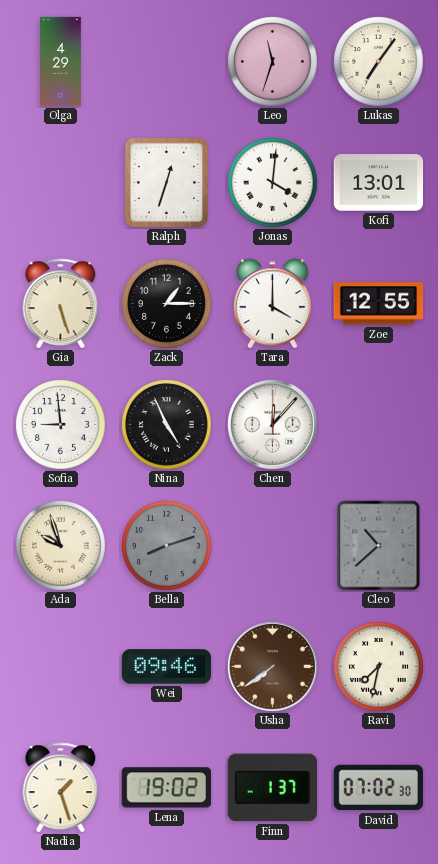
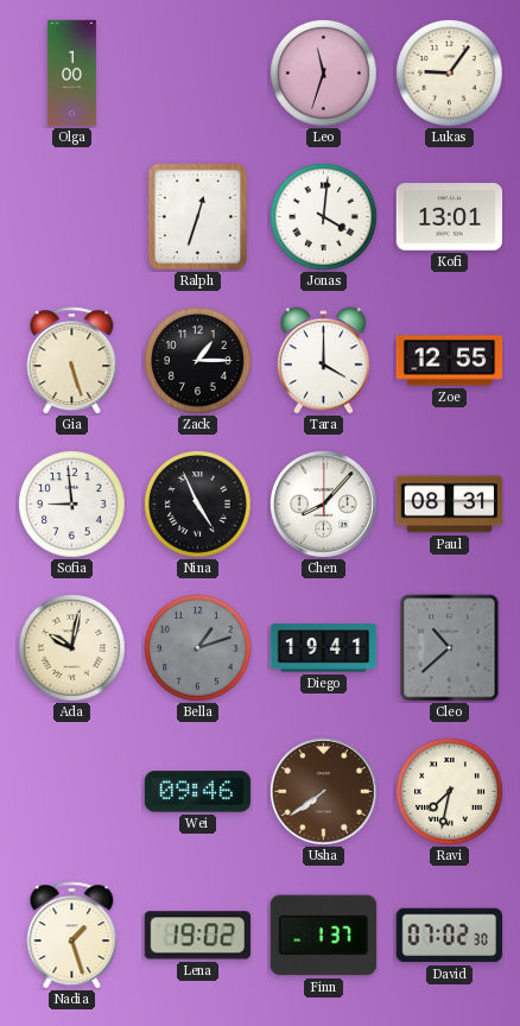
Olga: 4:29 -> 1:00 (71, 74)
Lukas: 7:06 -> 9:06 (450, 74)
Chen: 12:07 -> 8:07 (324, 505)
Paul: none -> 08:31 (450, 505)
Ada: 9:57 -> 10:02 (72, 648)
Bella: 8:12 -> 1:12 (198, 648)
Diego: none -> 19:41 (324, 648)
